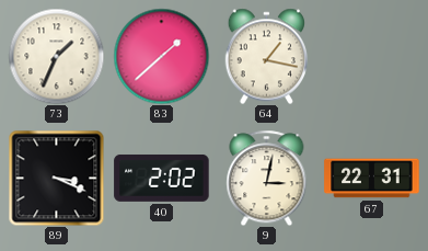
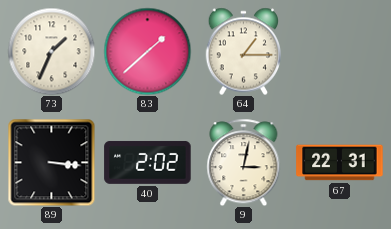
64: 1:17 -> 1:15 (244, 51)
89: 3:19 -> 3:16 (51, 162)
